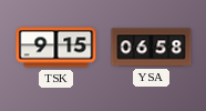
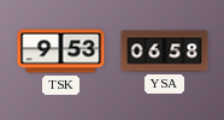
TSK: 9:15 -> 9:53 (61, 52)
